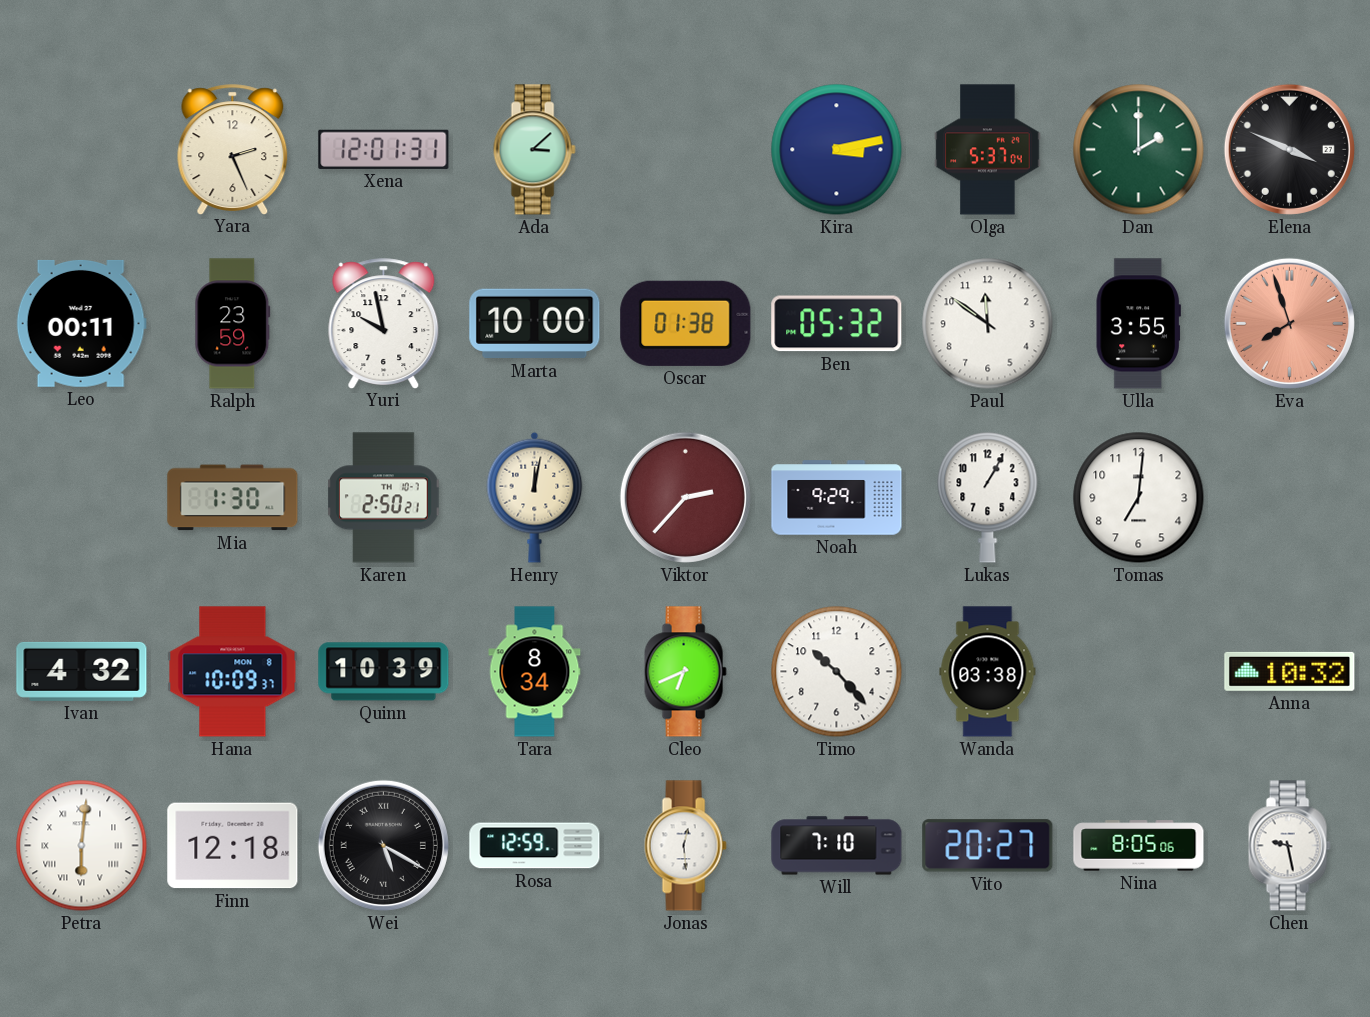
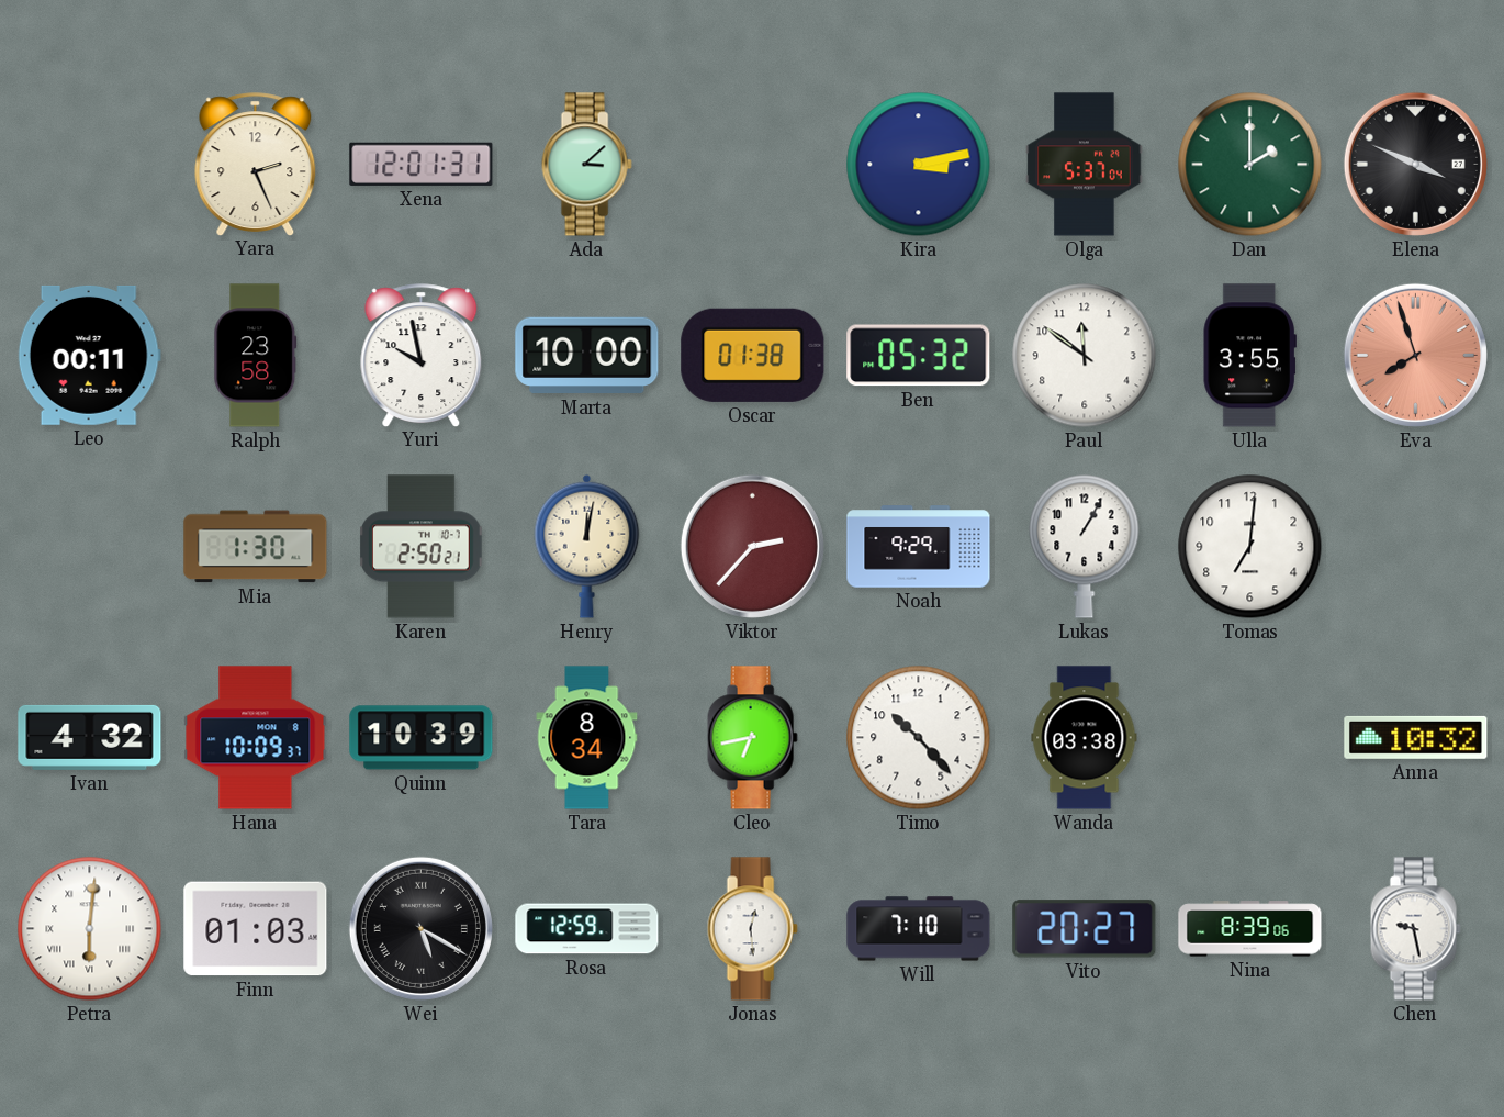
Ralph: 23:59 -> 23:58 (256, 356)
Cleo: 6:41 -> 6:43 (752, 738)
Finn: 12:18 -> 01:03 (256, 929)
Nina: 8:05 -> 8:39 (1250, 929)
